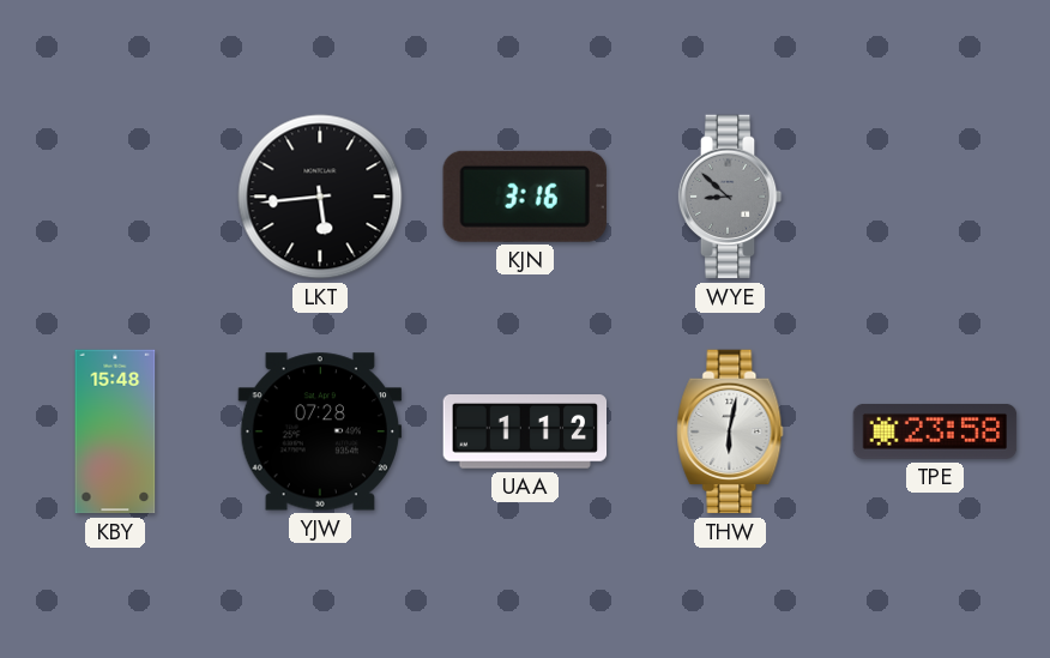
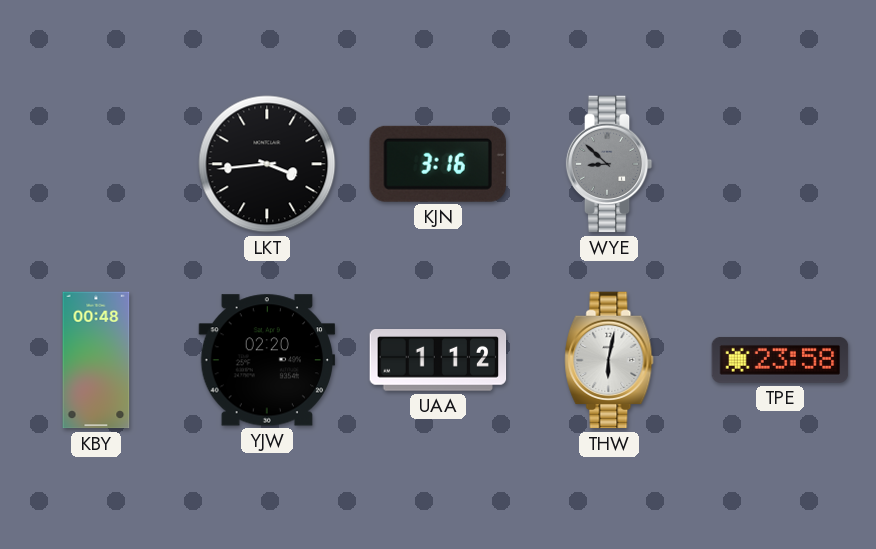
LKT: 5:44 -> 3:44 (267, 164)
KBY: 15:48 -> 00:48 (96, 360)
YJW: 07:28 -> 02:20 (267, 360)
